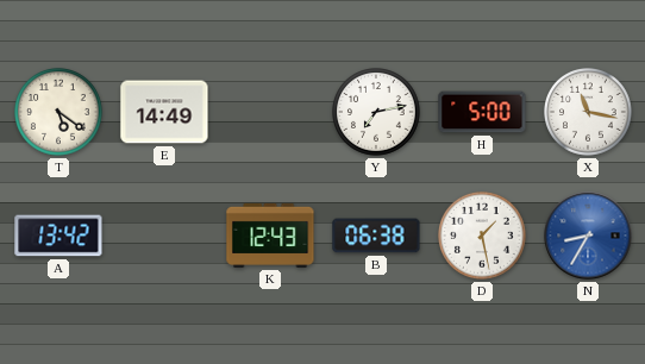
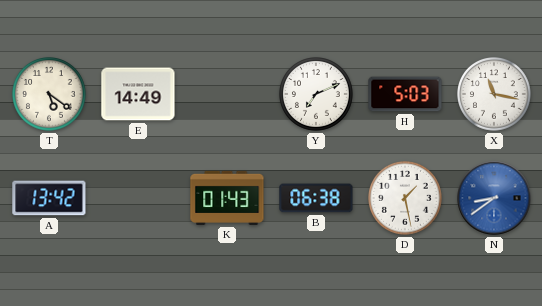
Y: 7:13 -> 7:11 (317, 95)
H: 5:00 -> 5:03 (405, 94)
K: 12:43 -> 01:43 (227, 198)
N: 8:35 -> 8:39 (494, 198)
